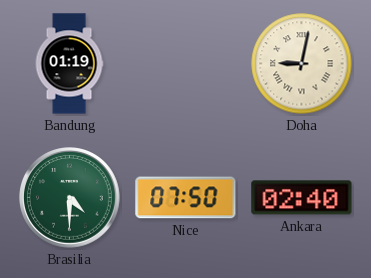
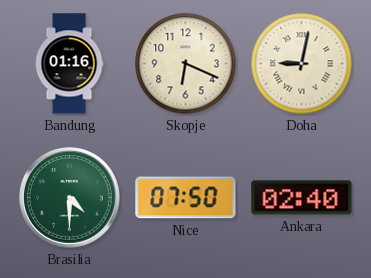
Bandung: 01:19 -> 01:16 (69, 64)
Skopje: none -> 6:19 (186, 64)
